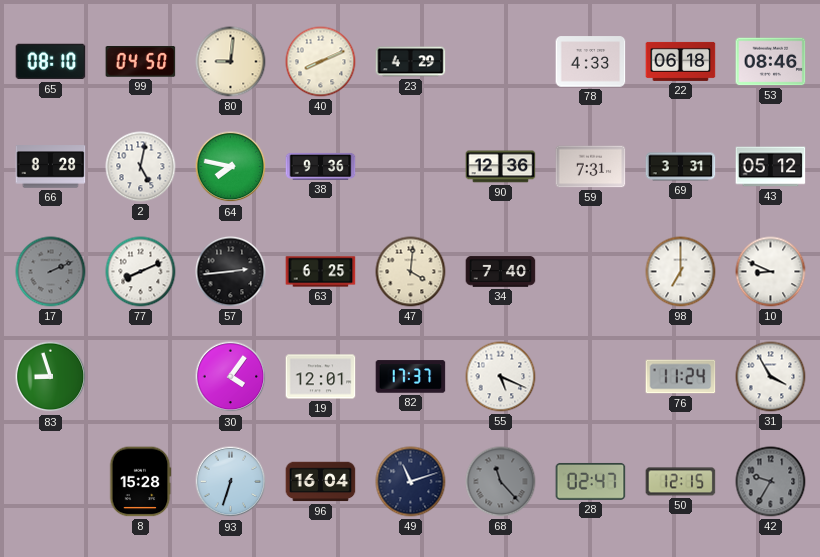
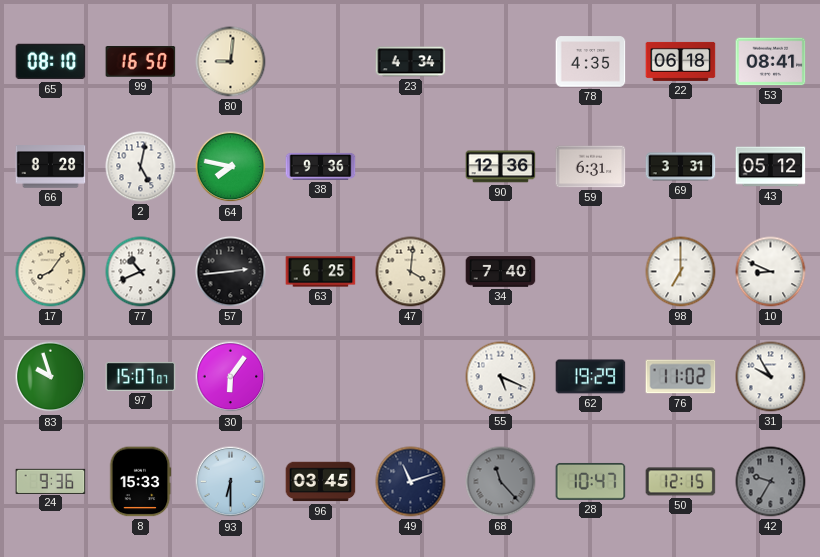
99: 04:50 -> 16:50 (141, 62)
40: 8:11 -> none (321, 62)
23: 4:29 -> 4:34 (411, 62)
78: 4:33 -> 4:35 (591, 62)
53: 08:46 -> 08:41 (771, 62)
59: 7:31 -> 6:31 (591, 167)
17: 2:11 -> 8:06 (51, 272)
17 dial: grey -> cream (51, 272)
77: 8:11 -> 10:41 (141, 272)
83: 8:57 -> 9:57 (51, 377)
97: none -> 15:07 (141, 376)
30: 4:06 -> 6:06 (231, 377)
19: 12:01 -> none (321, 377)
82: 17:37 -> none (411, 377)
62: none -> 19:29 (591, 377)
76: 11:24 -> 11:02 (681, 377)
31: 3:55 -> 9:55 (771, 377)
24: none -> 9:36 (51, 481)
8: 15:28 -> 15:33 (140, 482)
93: 6:33 -> 6:30 (231, 482)
96: 16:04 -> 03:45 (321, 482)
28: 02:47 -> 10:47 (591, 481)
